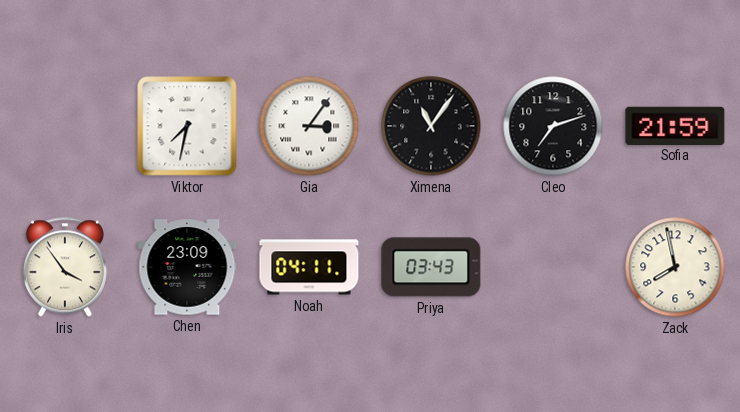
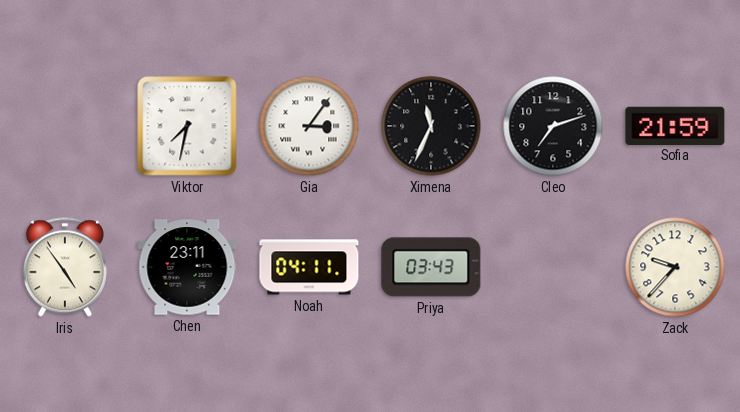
Ximena: 11:06 -> 11:34 (431, 126)
Iris: 3:54 -> 4:54 (65, 267)
Chen: 23:09 -> 23:11 (187, 267)
Zack: 7:58 -> 9:37 (675, 267)
